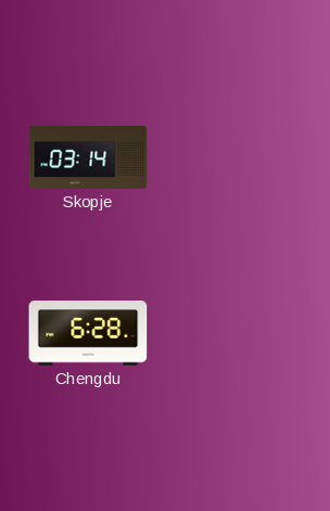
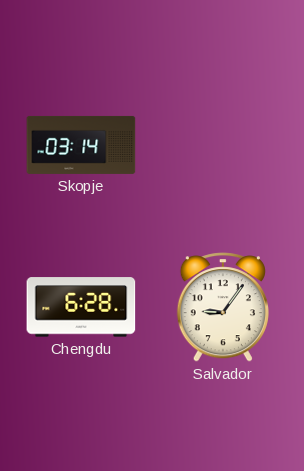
Salvador: none -> 9:06 (223, 307)
